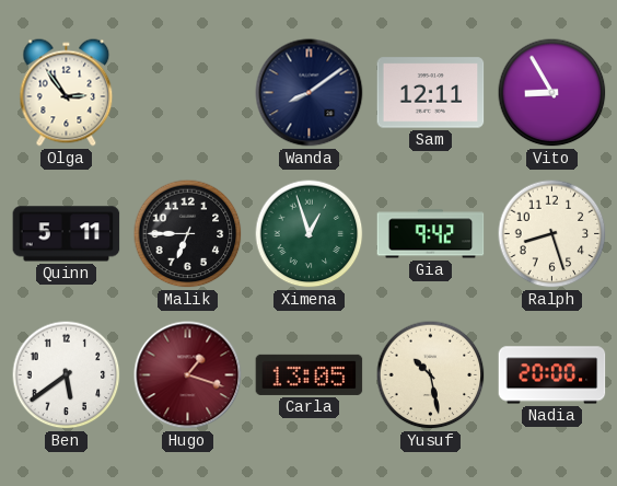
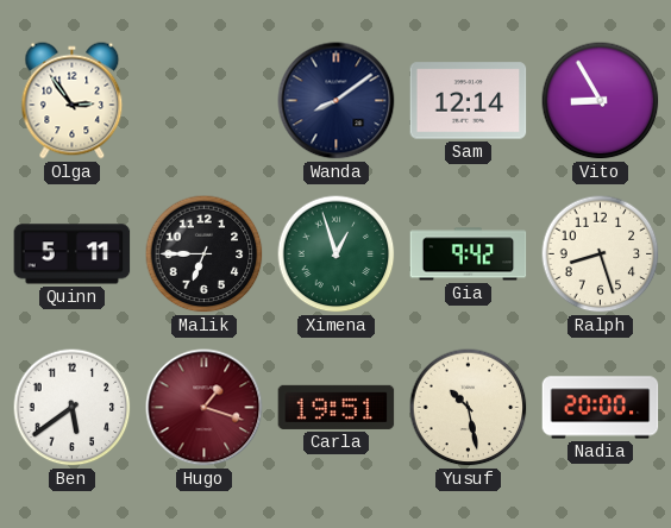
Sam: 12:11 -> 12:14 (469, 101)
Carla: 13:05 -> 19:51 (337, 407)
